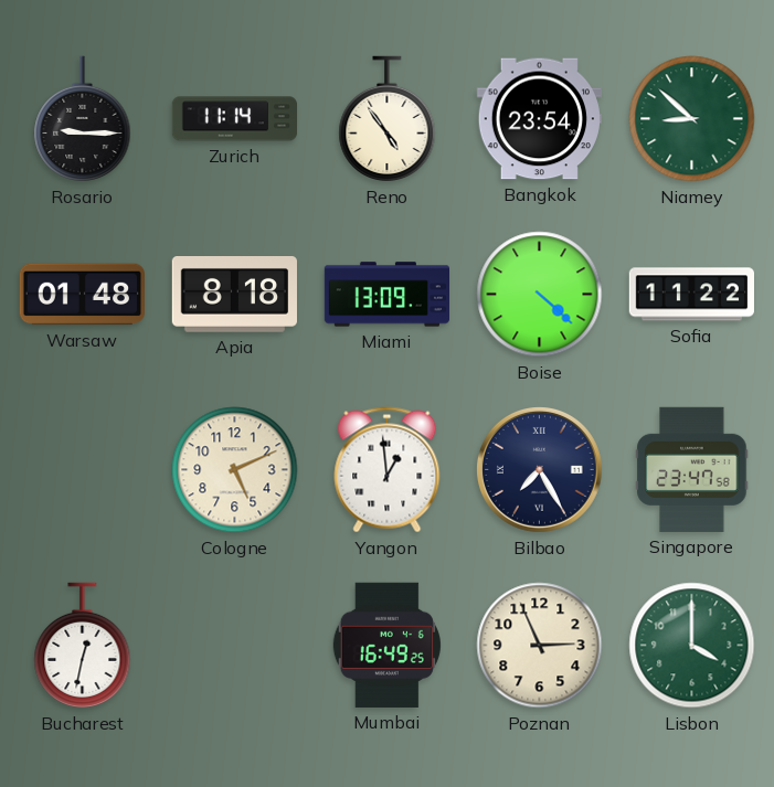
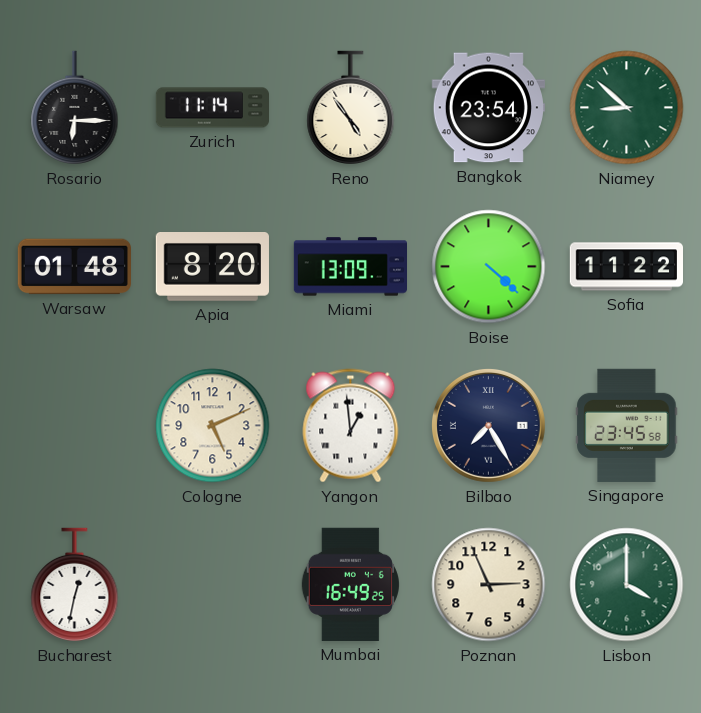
Rosario: 9:15 -> 6:15 (75, 108)
Apia: 8:18 -> 8:20 (212, 267)
Singapore: 23:47 -> 23:45 (627, 425)
